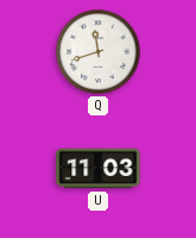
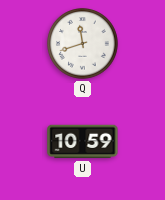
U: 11:03 -> 10:59 (83, 142)
